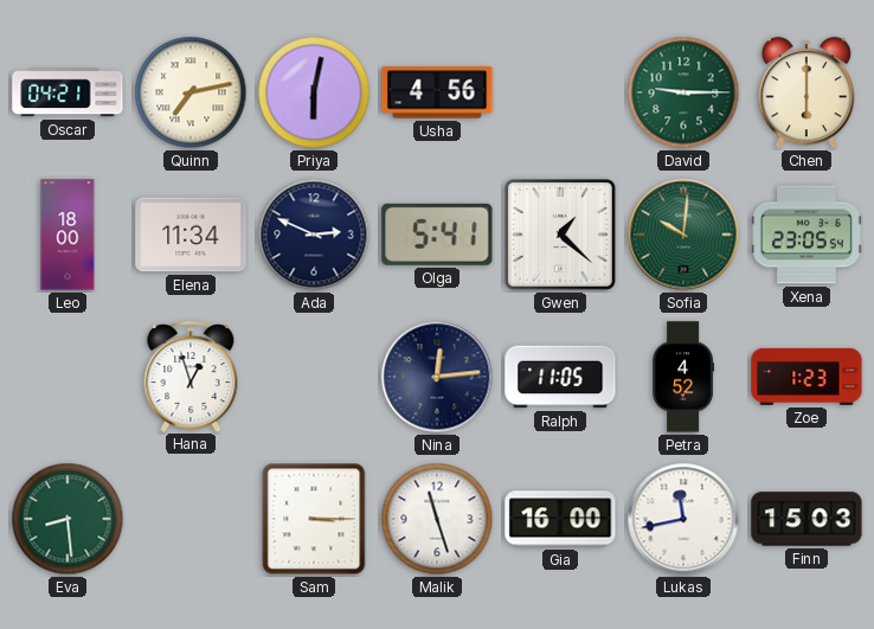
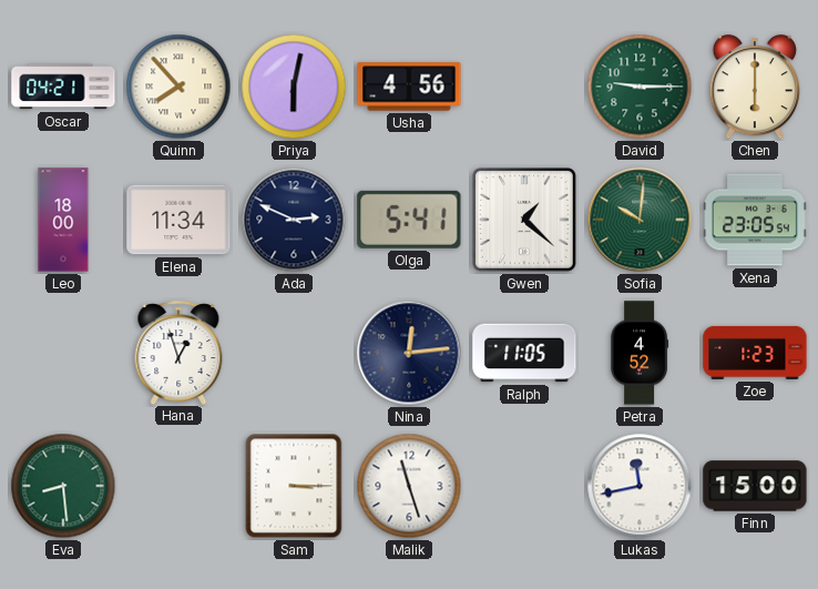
Quinn: 7:13 -> 7:53 (178, 87)
Gia: 16:00 -> none (560, 519)
Finn: 15:03 -> 15:00 (755, 486)
